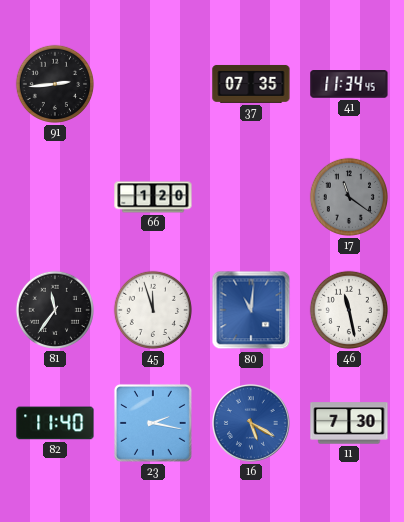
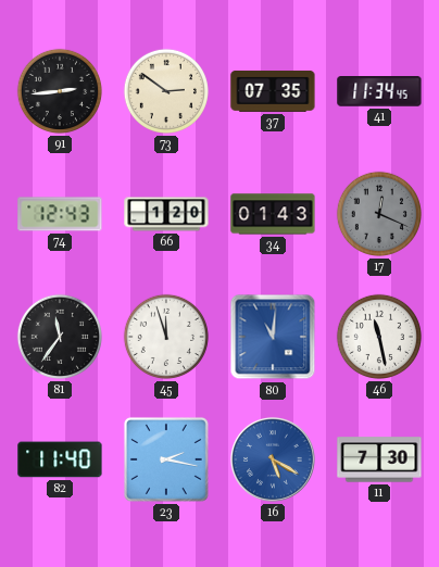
73: none -> 2:51 (166, 91)
74: none -> 12:43 (60, 214)
34: none -> 01:43 (273, 214)
17: 11:21 -> 12:19 (379, 214)
